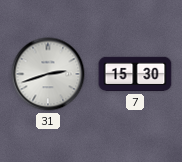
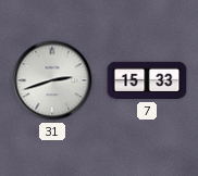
7: 15:30 -> 15:33 (147, 80)
